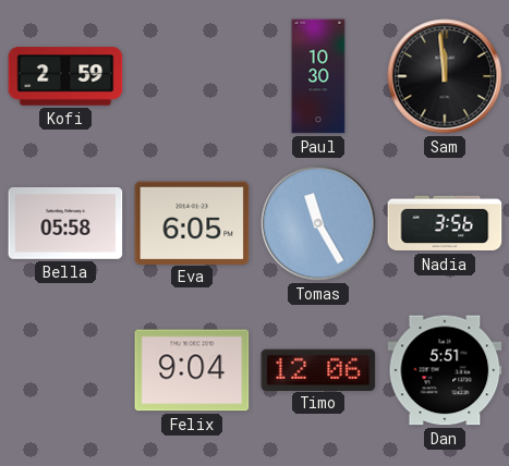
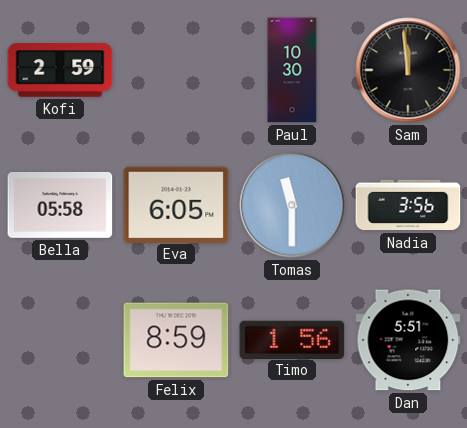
Tomas: 11:25 -> 11:30 (292, 205)
Felix: 9:04 -> 8:59 (176, 340)
Timo: 12:06 -> 1:56 (292, 339)
